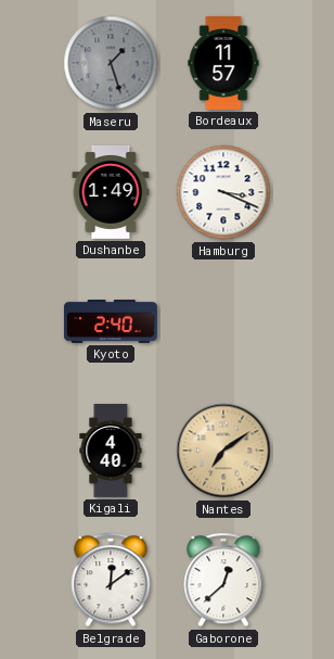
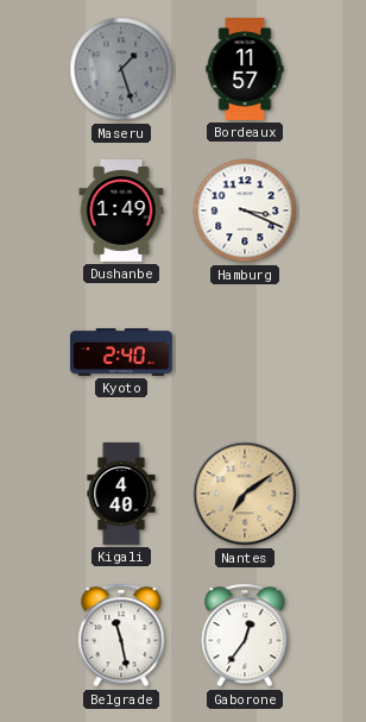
Belgrade: 12:09 -> 11:28 (121, 635)
Gaborone: 12:38 -> 12:36 (245, 635)
